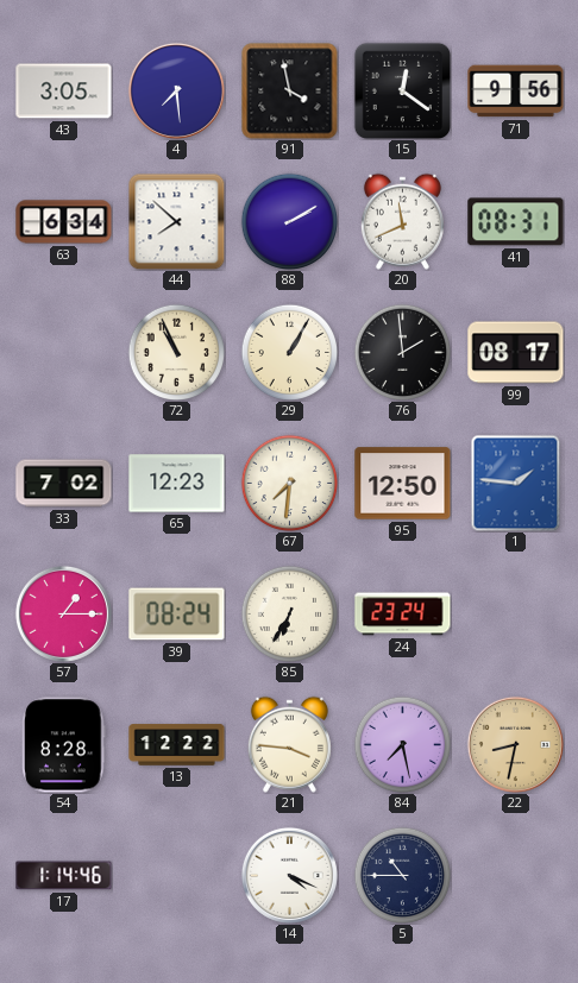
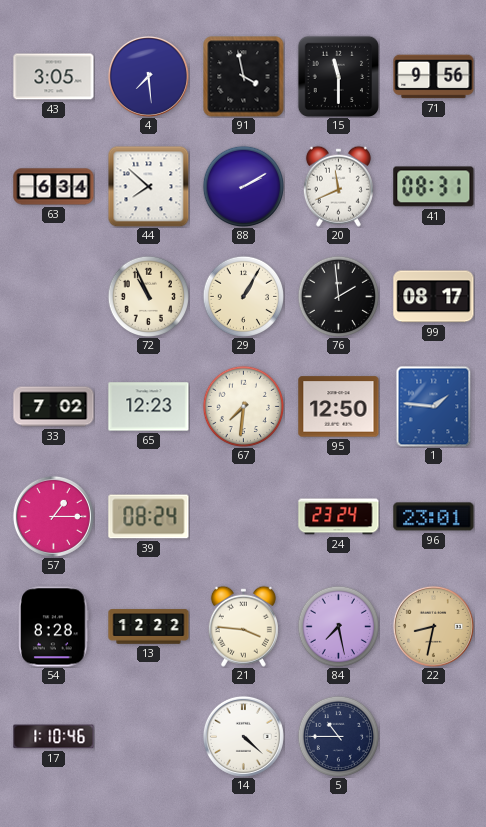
15: 12:21 -> 11:30 (338, 76)
85: 6:35 -> none (289, 613)
96: none -> 23:01 (434, 517)
17: 1:14 -> 1:10 (54, 737)
14: 4:19 -> 4:22 (243, 736)
